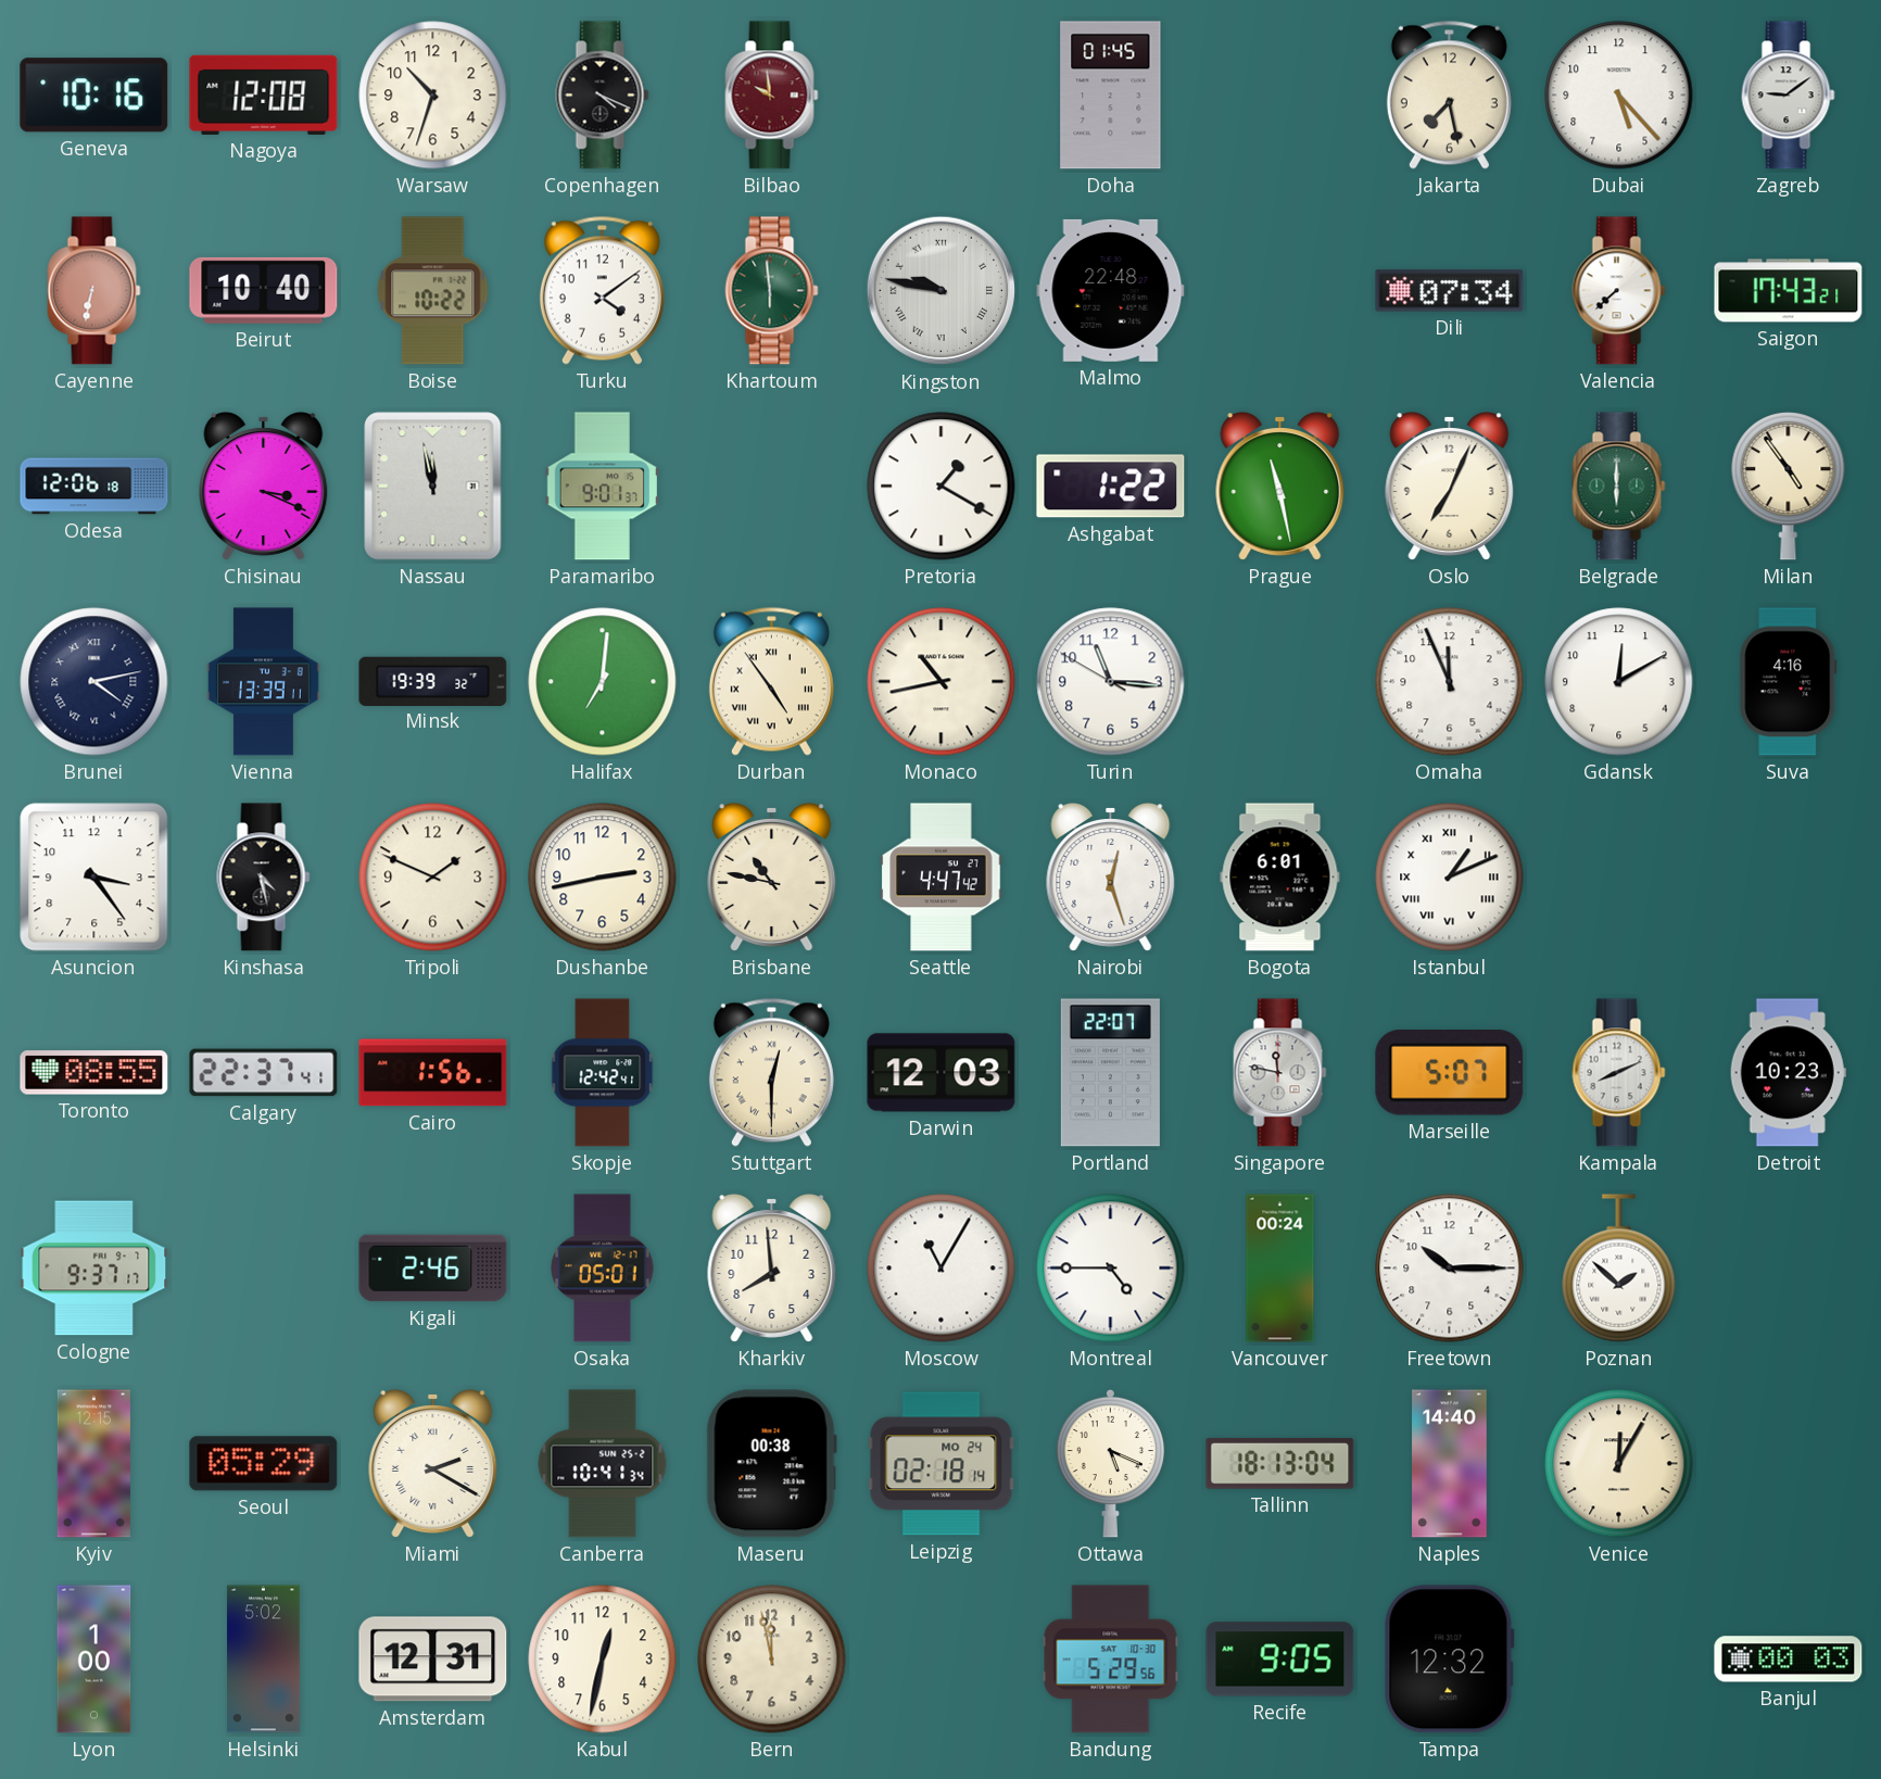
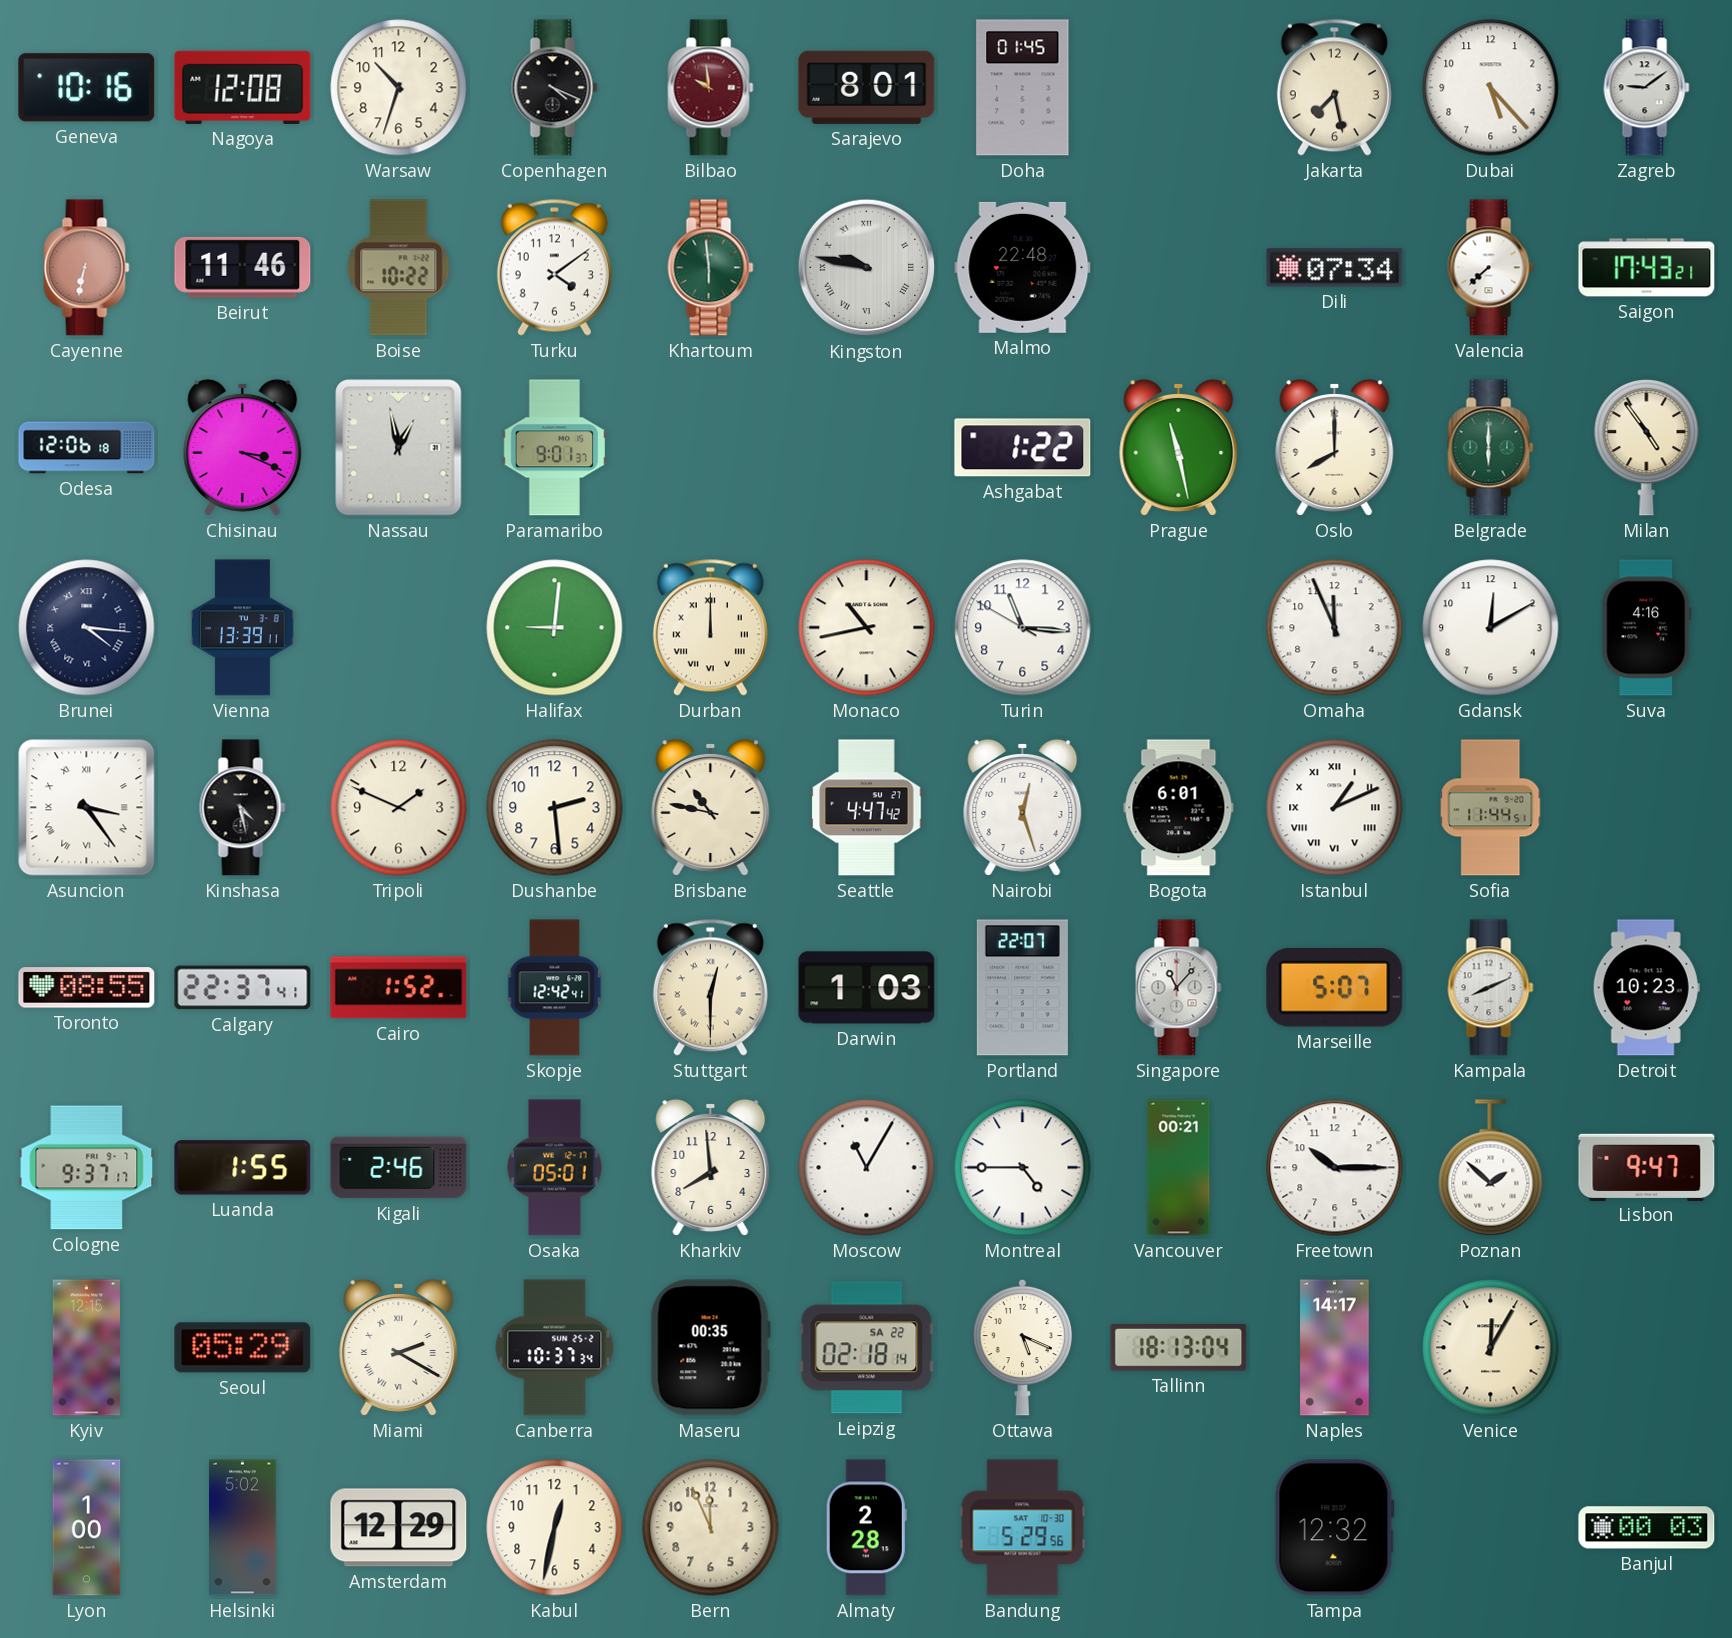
Sarajevo: none -> 8:01 (867, 87)
Beirut: 10:40 -> 11:46 (243, 267)
Nassau: 11:58 -> 12:58 (399, 448)
Pretoria: 1:20 -> none (942, 487)
Oslo: 7:04 -> 8:00 (1335, 447)
Brunei: 4:13 -> 4:16 (87, 628)
Minsk: 19:39 -> none (433, 681)
Halifax: 7:01 -> 9:01 (555, 628)
Durban: 4:54 -> 12:00 (710, 627)
Asuncion numerals: Arabic -> Roman (87, 808)
Dushanbe: 2:43 -> 2:29 (555, 808)
Sofia: none -> 11:44 (1491, 808)
Cairo: 1:56 -> 1:52 (399, 988)
Darwin: 12:03 -> 1:03 (867, 988)
Singapore: 11:47 -> 11:07 (1179, 988)
Luanda: none -> 1:55 (243, 1168)
Vancouver: 00:24 -> 00:21 (1179, 1168)
Lisbon: none -> 9:47 (1647, 1167)
Canberra: 10:41 -> 10:37 (555, 1348)
Maseru: 00:38 -> 00:35 (710, 1348)
Leipzig date: MO 24 -> SA 22 (867, 1348)
Naples: 14:40 -> 14:17 (1335, 1348)
Amsterdam: 12:31 -> 12:29 (399, 1528)
Bern: 11:58 -> 11:56 (711, 1528)
Almaty: none -> 2:28 (866, 1528)
Recife: 9:05 -> none (1280, 1660)
